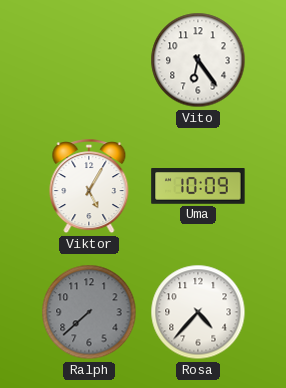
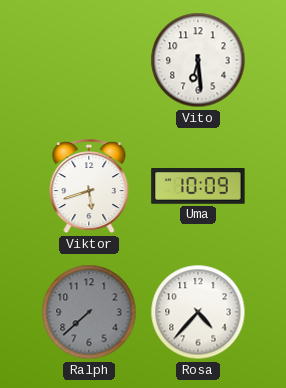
Vito: 6:24 -> 6:29 (198, 60)
Viktor: 5:05 -> 5:42 (89, 187)
